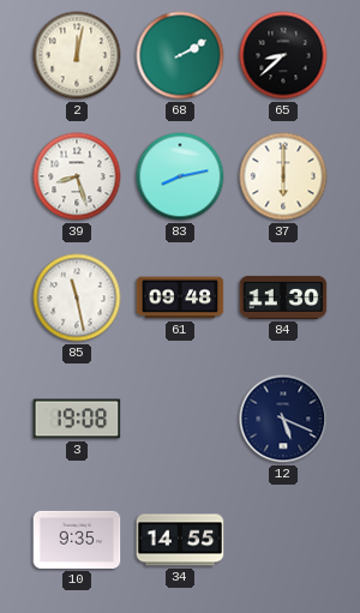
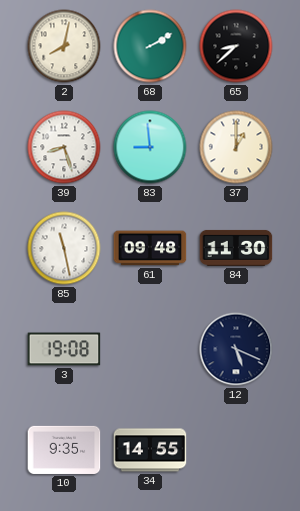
2: 12:02 -> 8:02 (64, 46)
83: 8:13 -> 8:59 (150, 147)
37: 6:00 -> 1:00 (236, 147)
